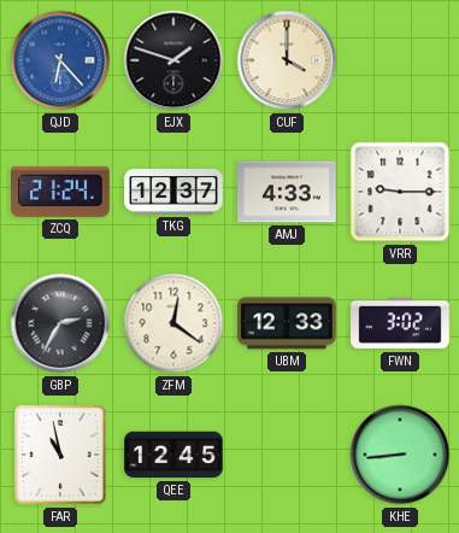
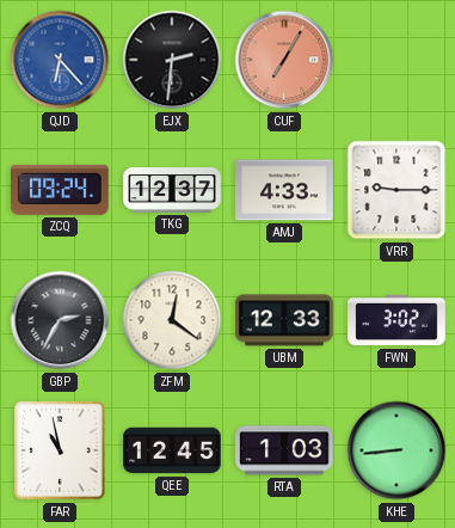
EJX: 1:48 -> 2:31 (172, 60)
CUF: 4:00 -> 7:05 (284, 60)
CUF dial: cream -> salmon (284, 60)
ZCQ: 21:24 -> 09:24 (60, 190)
RTA: none -> 1:03 (284, 450)
